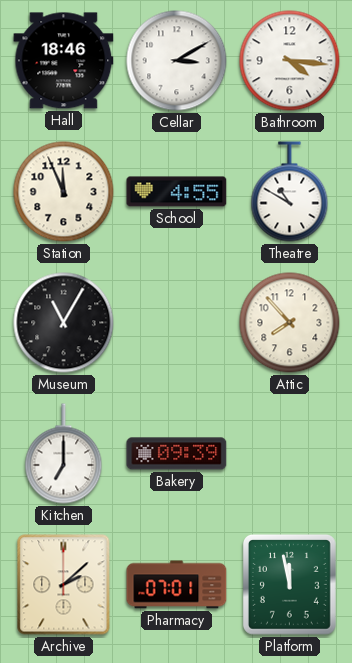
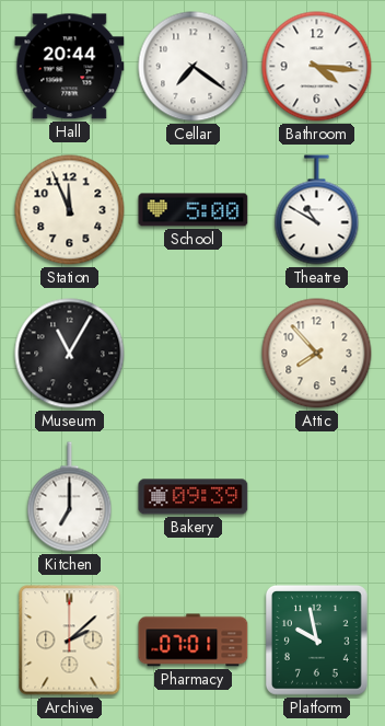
Hall: 18:46 -> 20:44 (70, 67)
Cellar: 3:10 -> 7:21 (194, 67)
School: 4:55 -> 5:00 (194, 210)
Platform: 11:58 -> 9:58 (316, 641)
